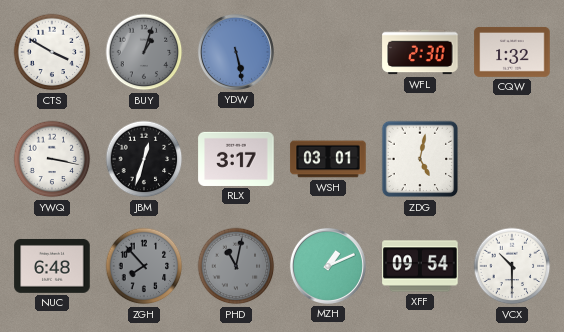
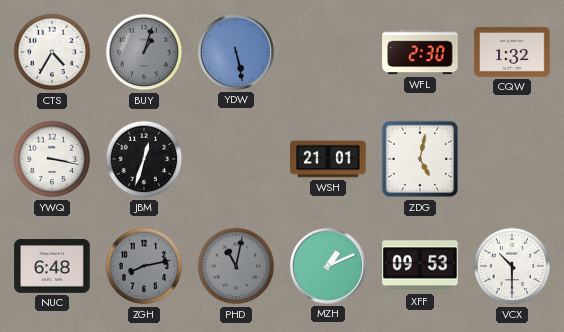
CTS: 3:50 -> 4:35 (52, 52)
RLX: 3:17 -> none (236, 159)
WSH: 03:01 -> 21:01 (328, 159)
ZGH: 7:53 -> 8:13 (144, 266)
XFF: 09:54 -> 09:53 (420, 266)
